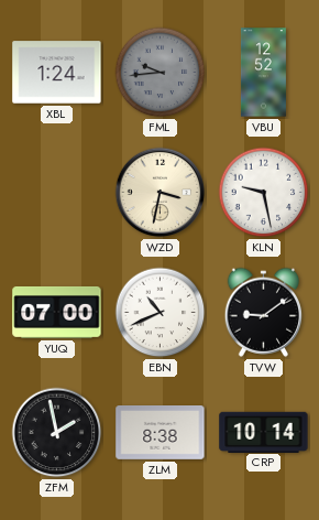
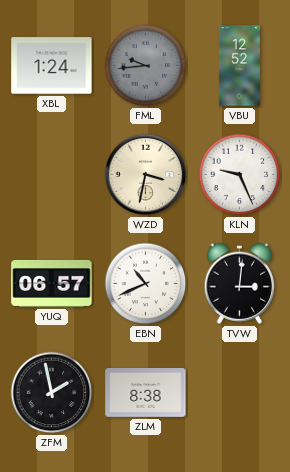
KLN: 9:28 -> 9:26 (240, 175)
YUQ: 07:00 -> 06:57 (52, 283)
TVW: 9:09 -> 3:01 (240, 283)
CRP: 10:14 -> none (264, 432)
